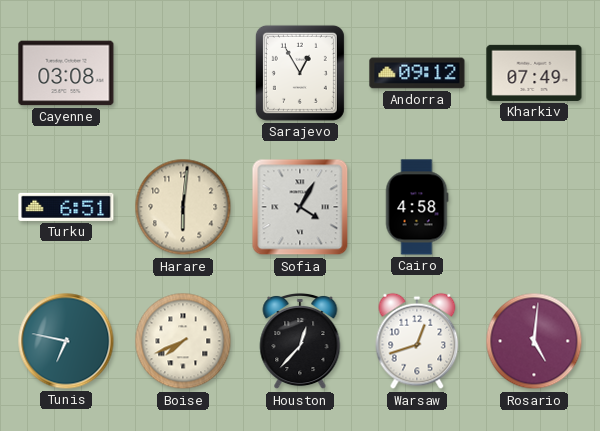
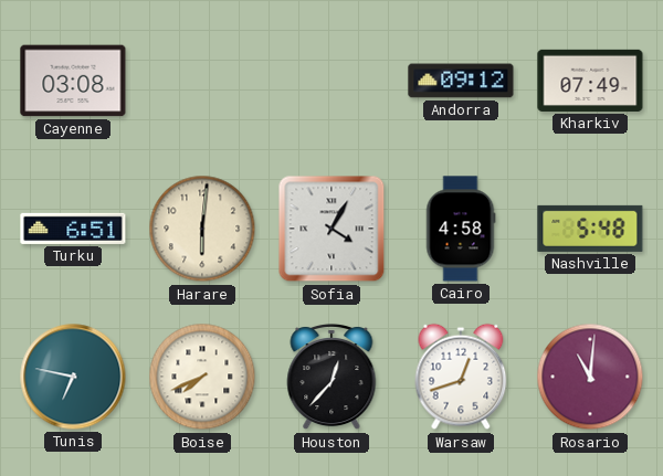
Sarajevo: 12:55 -> none (300, 73)
Nashville: none -> 5:48 (590, 229)
Rosario: 5:01 -> 11:01 (590, 377)
